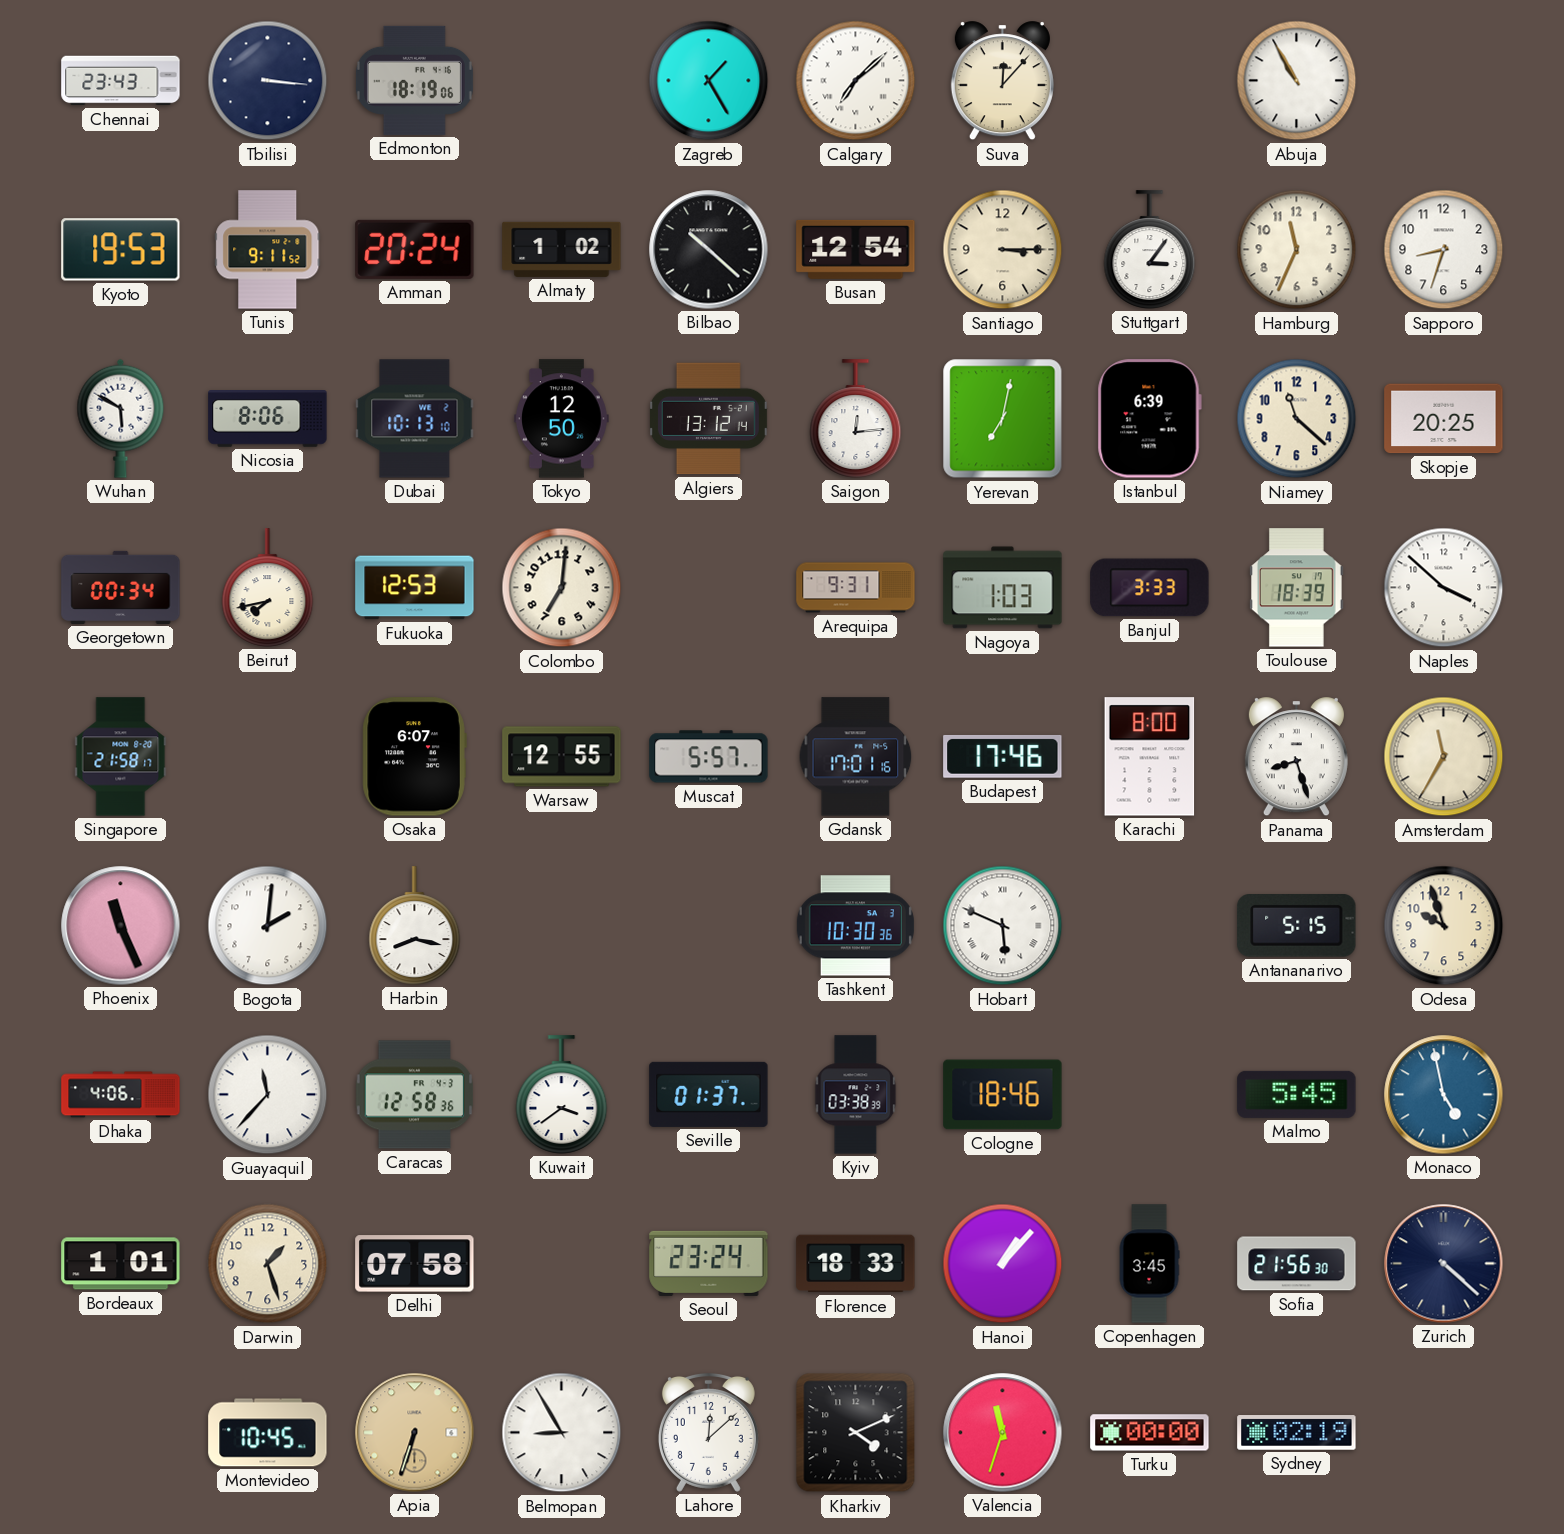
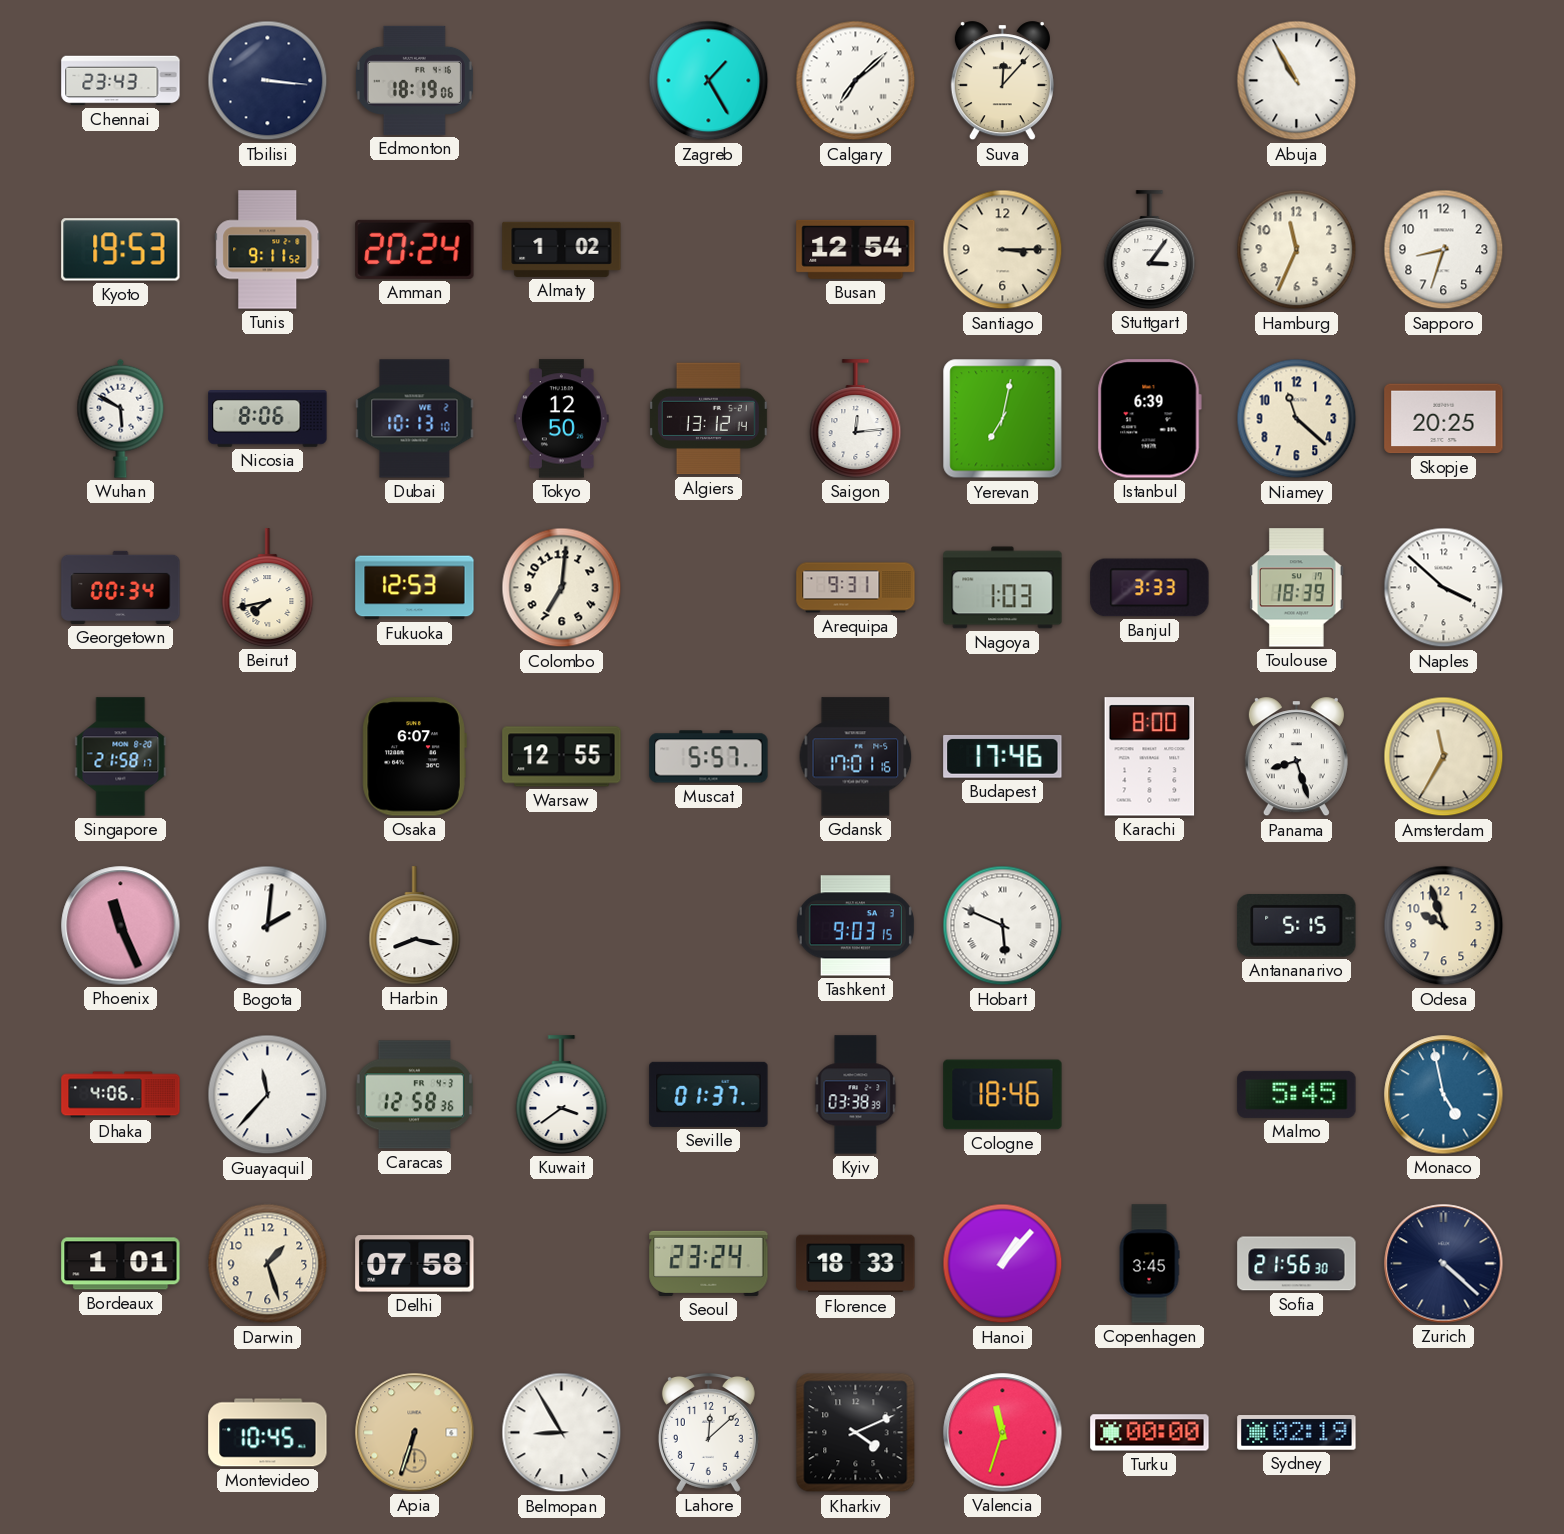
Bilbao: 10:22 -> none (709, 250)
Tashkent: 10:30 -> 9:03 (855, 926)
